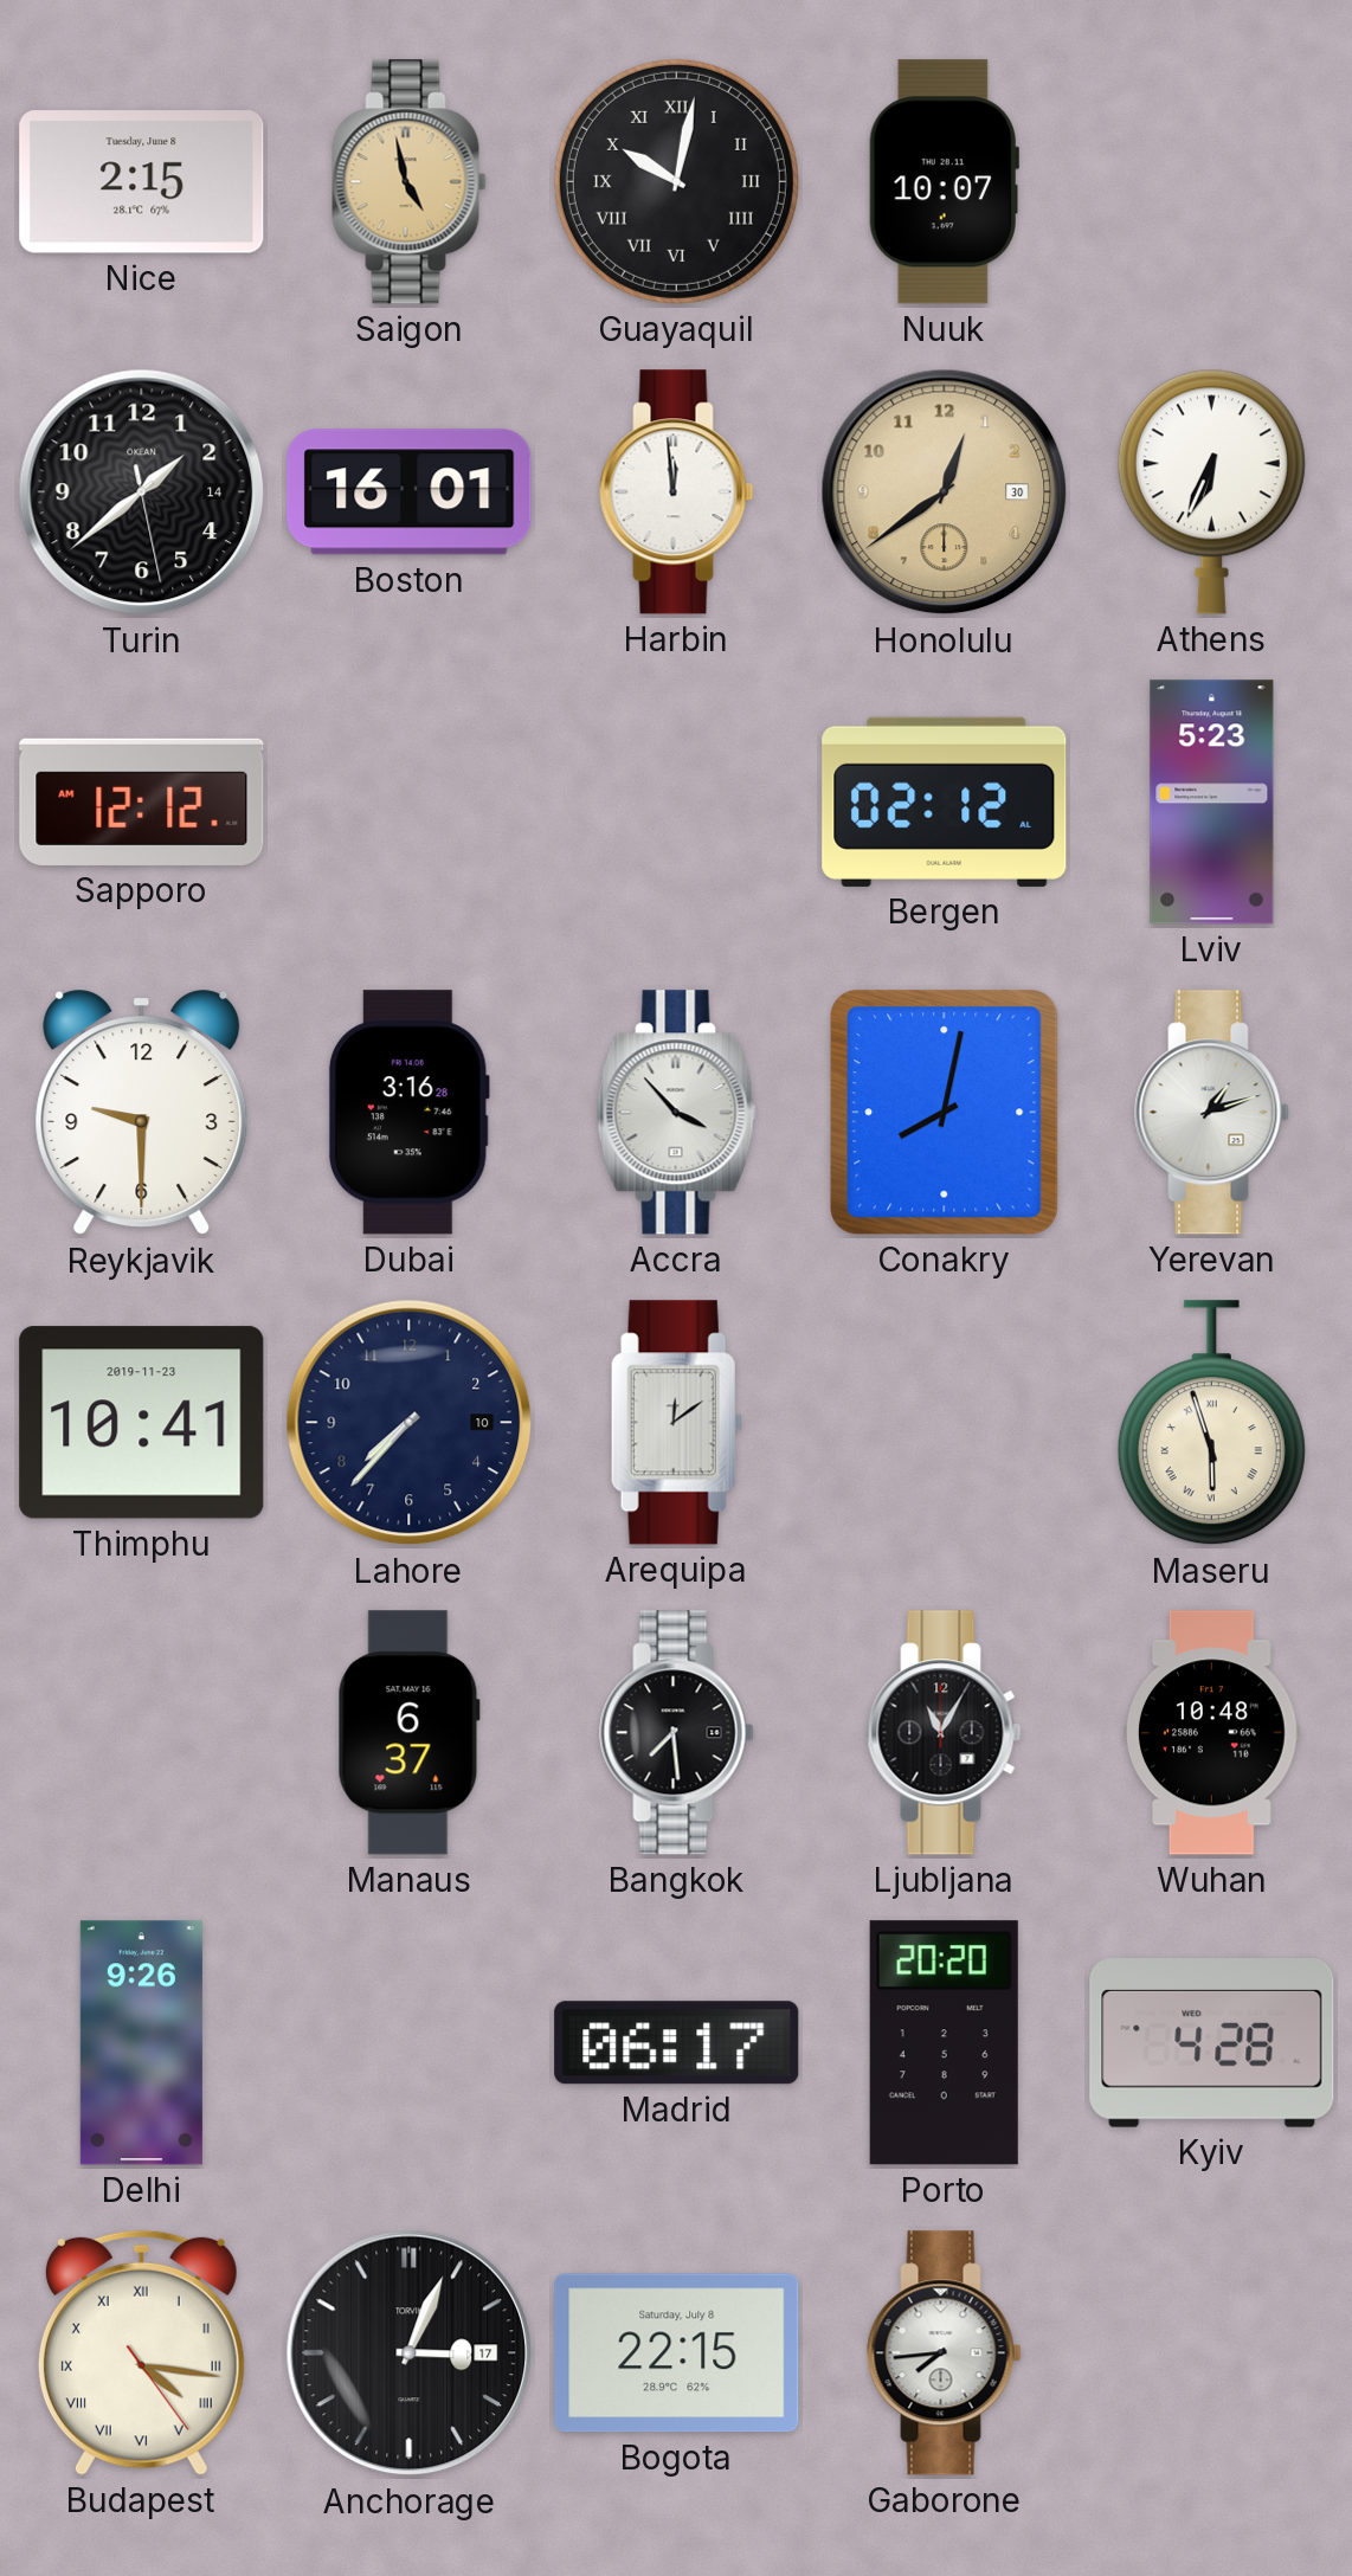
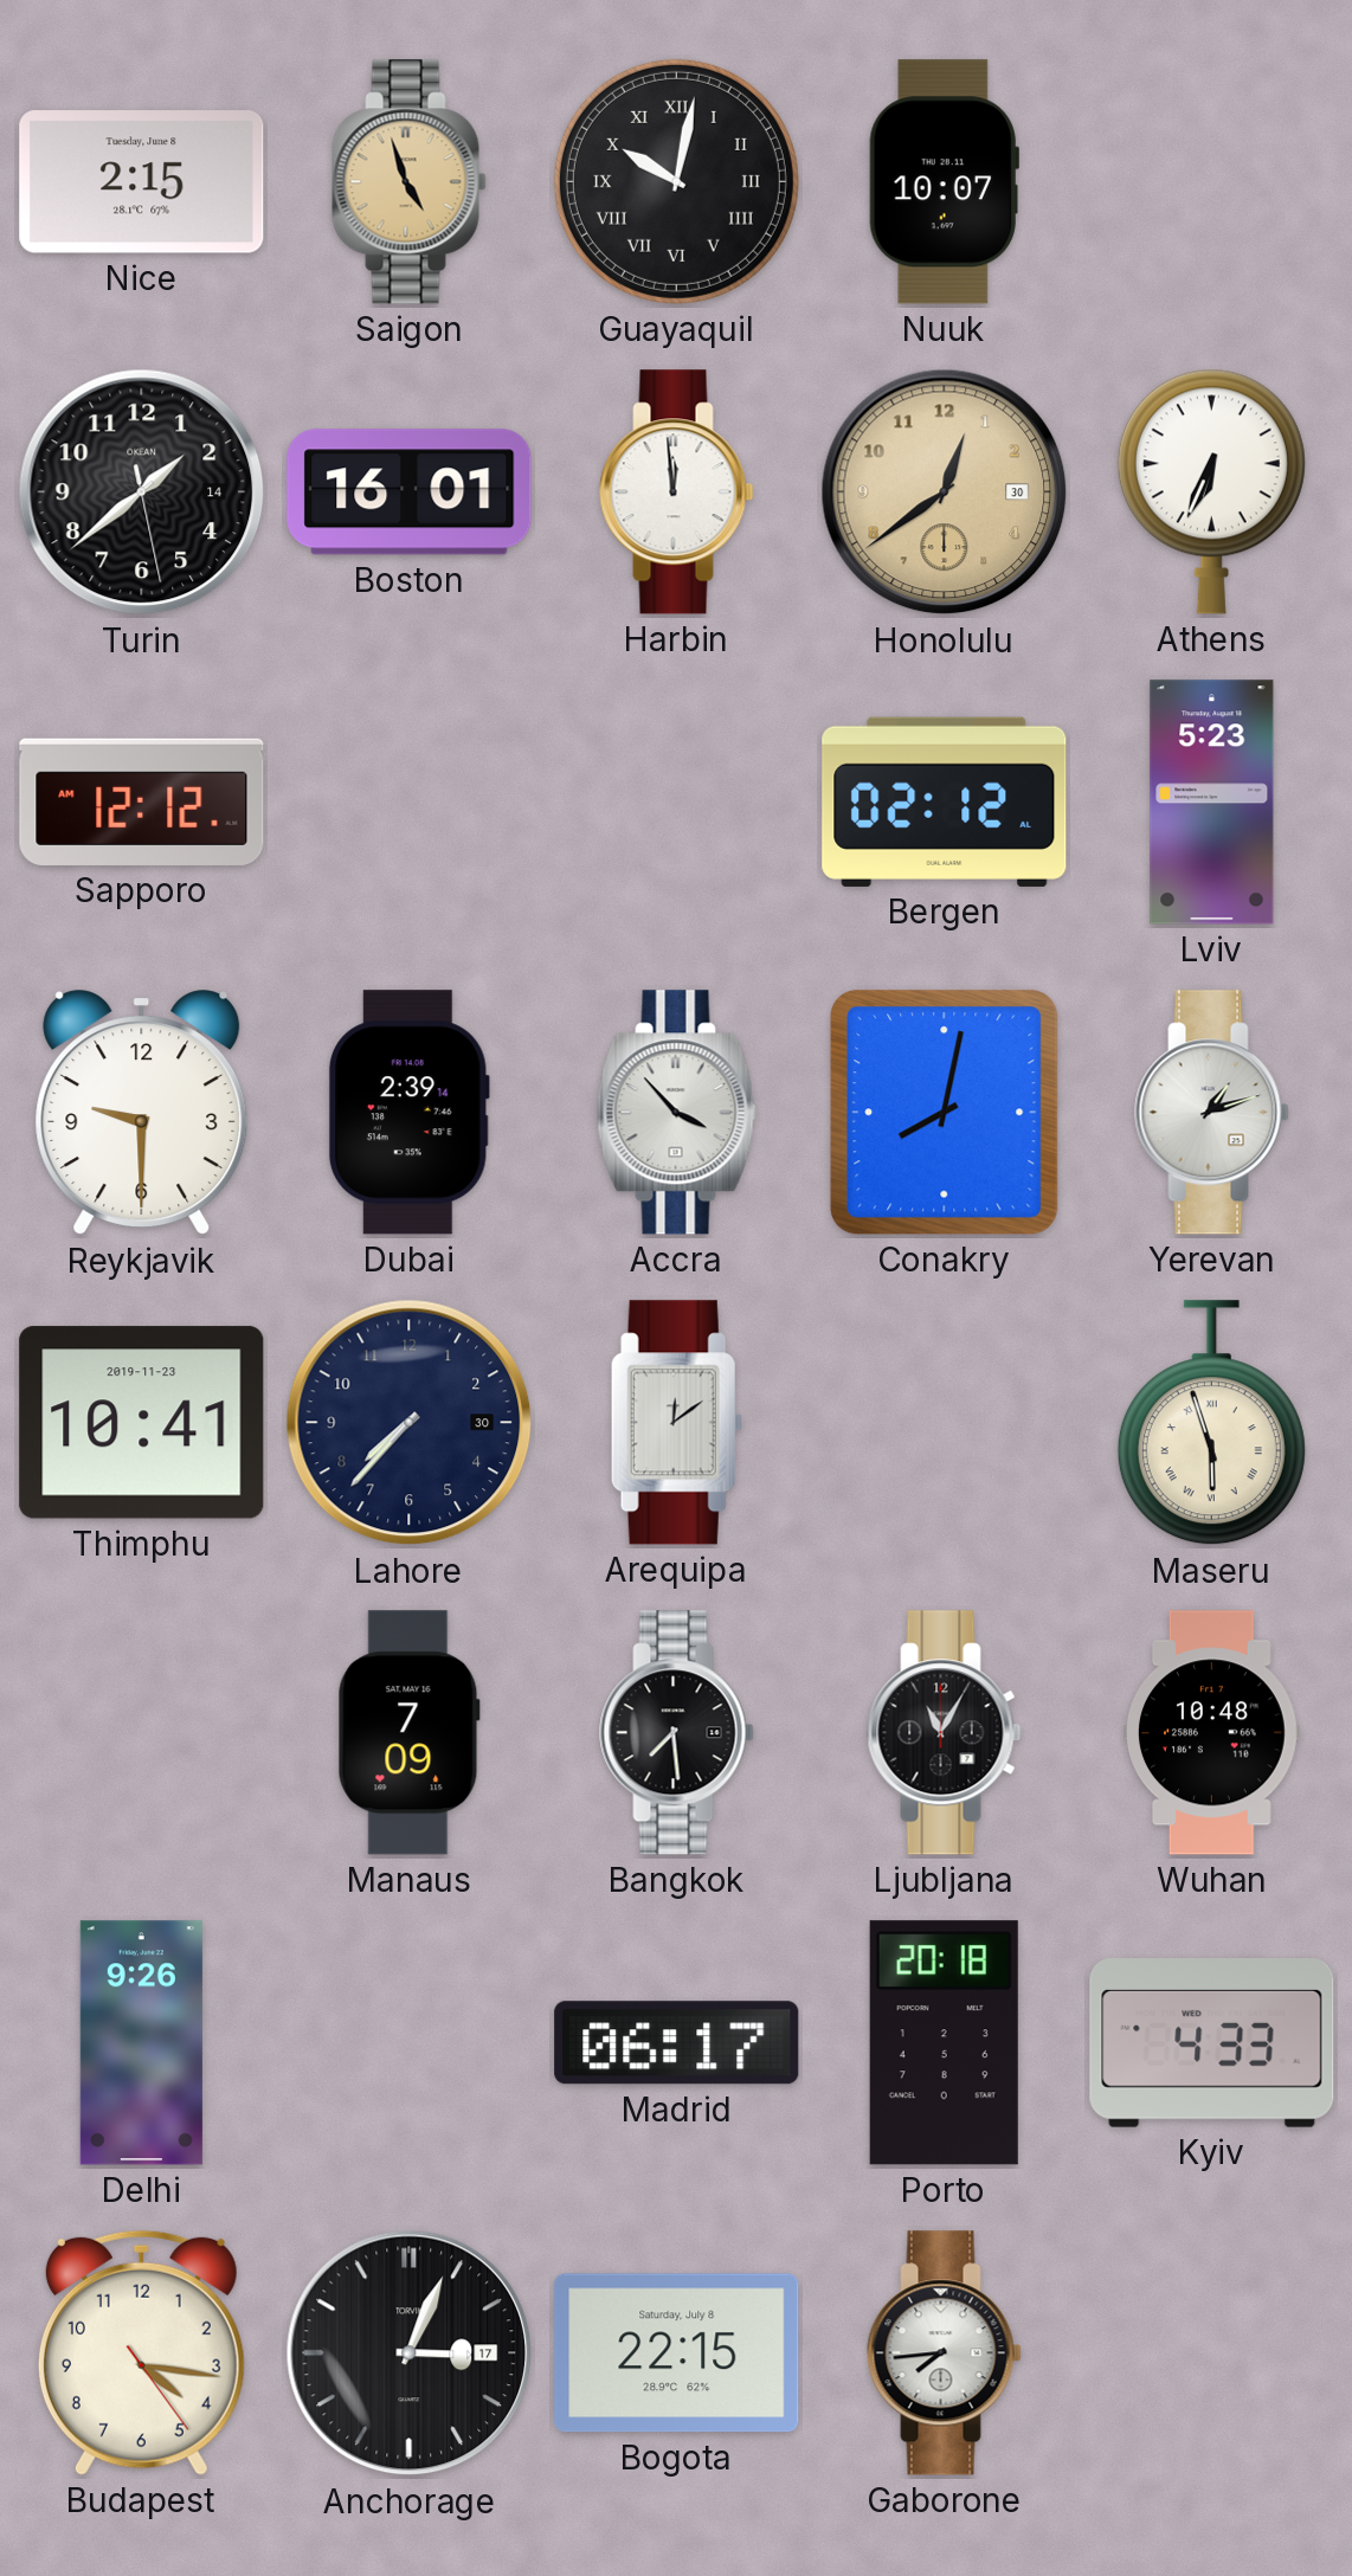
Saigon: 4:58 -> 4:57 (410, 182)
Dubai: 3:16 -> 2:39 (408, 1113)
Lahore date: 10 -> 30 (410, 1423)
Manaus: 6:37 -> 7:09 (408, 1733)
Porto: 20:20 -> 20:18 (944, 2043)
Kyiv: 4:28 -> 4:33 (1212, 2043)
Budapest numerals: Roman -> Arabic (141, 2352)
